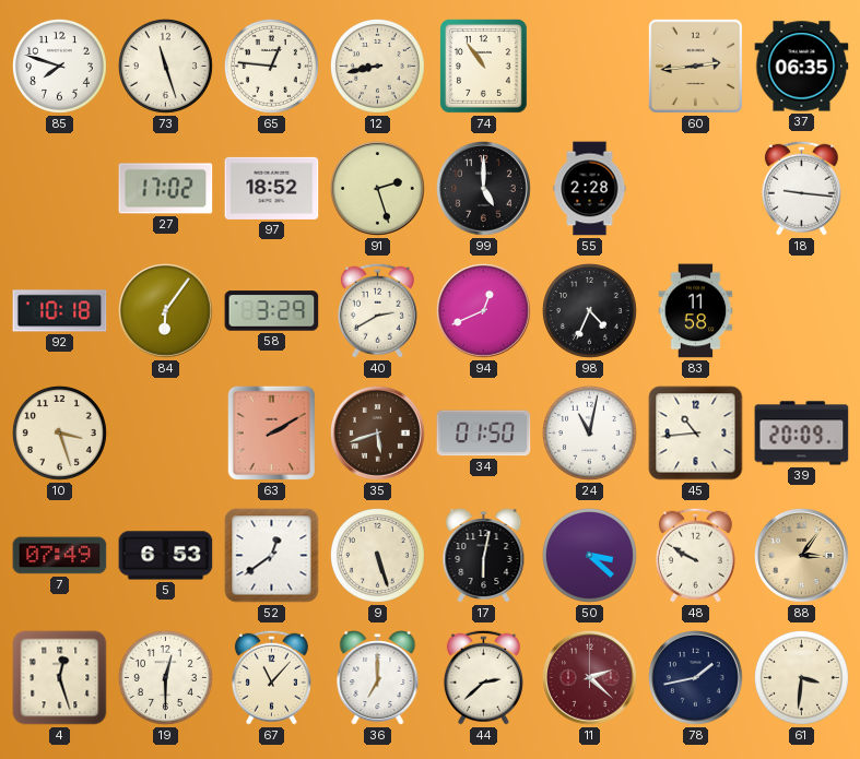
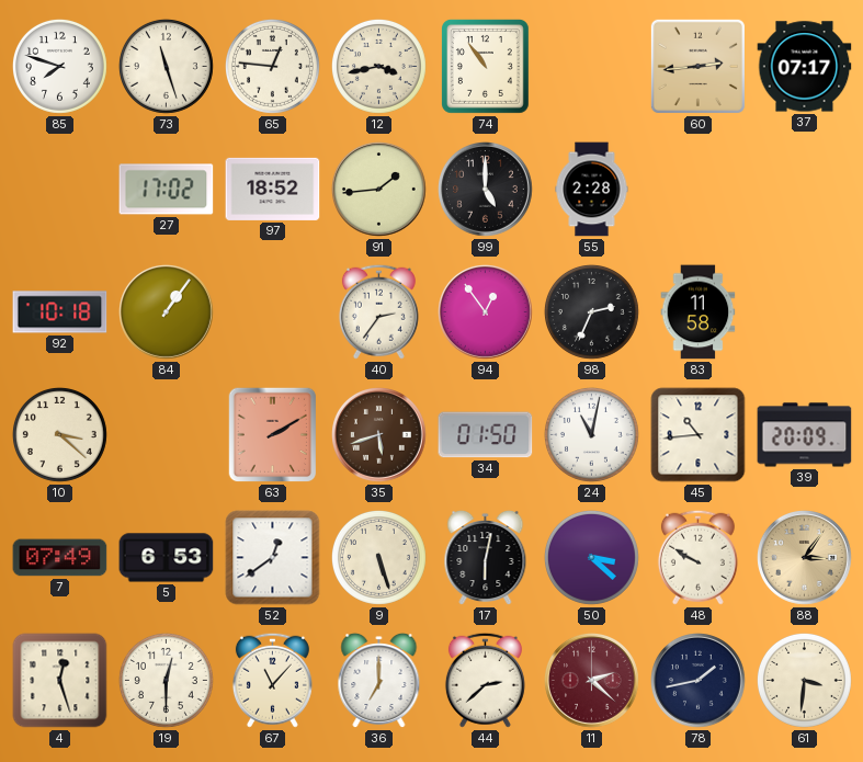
12: 8:43 -> 3:43 (378, 66)
37: 06:35 -> 07:17 (805, 67)
91: 2:27 -> 1:44 (379, 190)
18: 9:16 -> none (801, 188)
84: 6:06 -> 1:06 (167, 312)
58: 3:29 -> none (272, 311)
40: 2:40 -> 2:36 (378, 311)
94: 12:41 -> 12:54 (486, 312)
98: 4:34 -> 2:34 (591, 311)
10: 3:27 -> 3:22 (59, 434)
